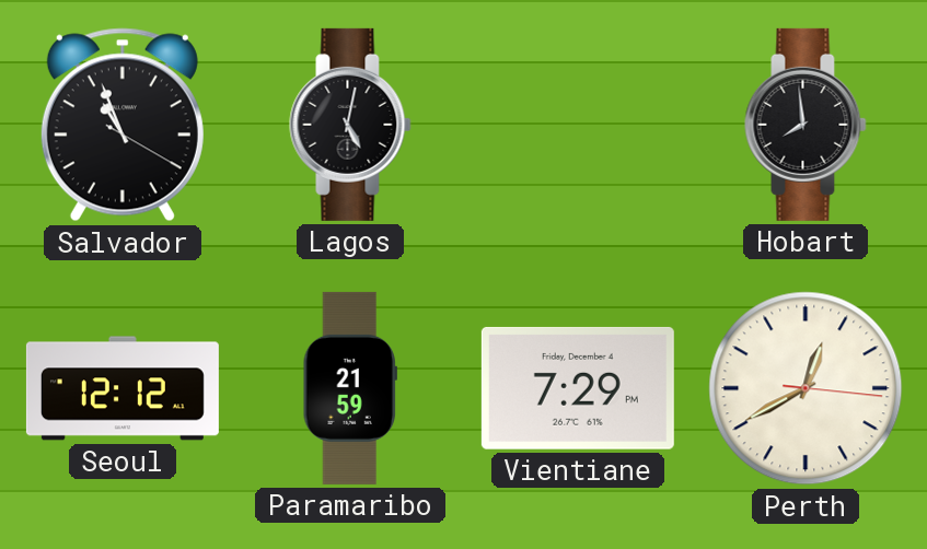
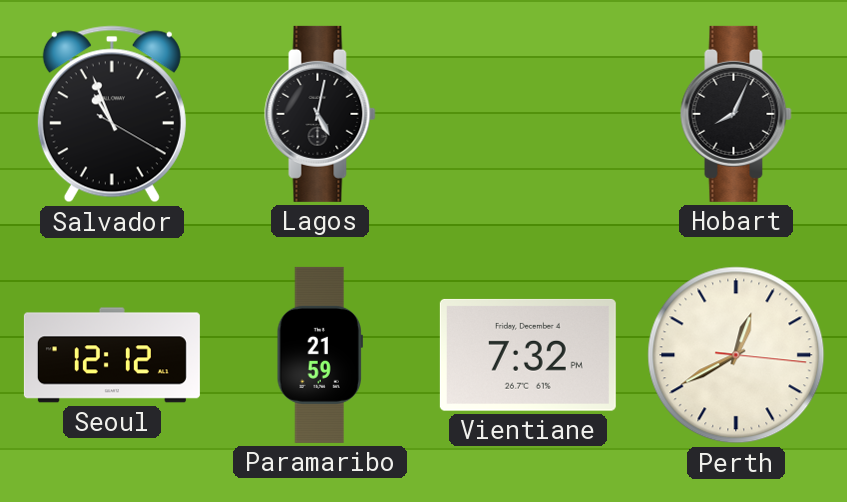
Hobart: 7:59 -> 8:04 (736, 114)
Vientiane: 7:29 -> 7:32 (528, 355)
